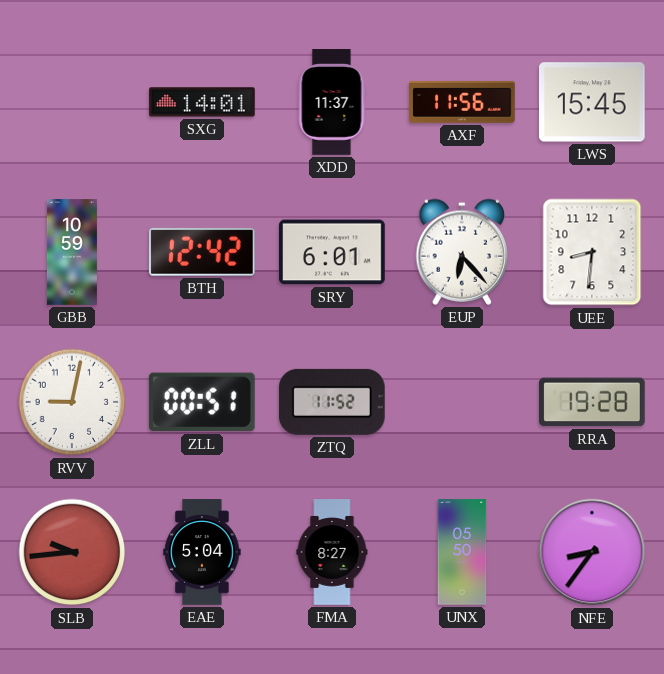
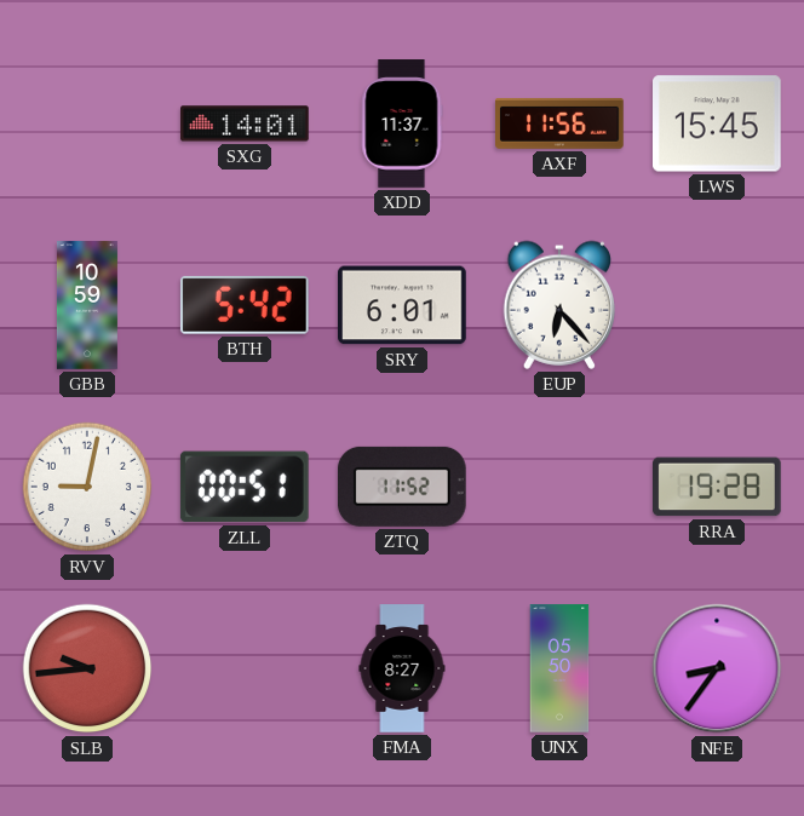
BTH: 12:42 -> 5:42 (245, 305)
UEE: 8:31 -> none (592, 252)
EAE: 5:04 -> none (202, 552)
